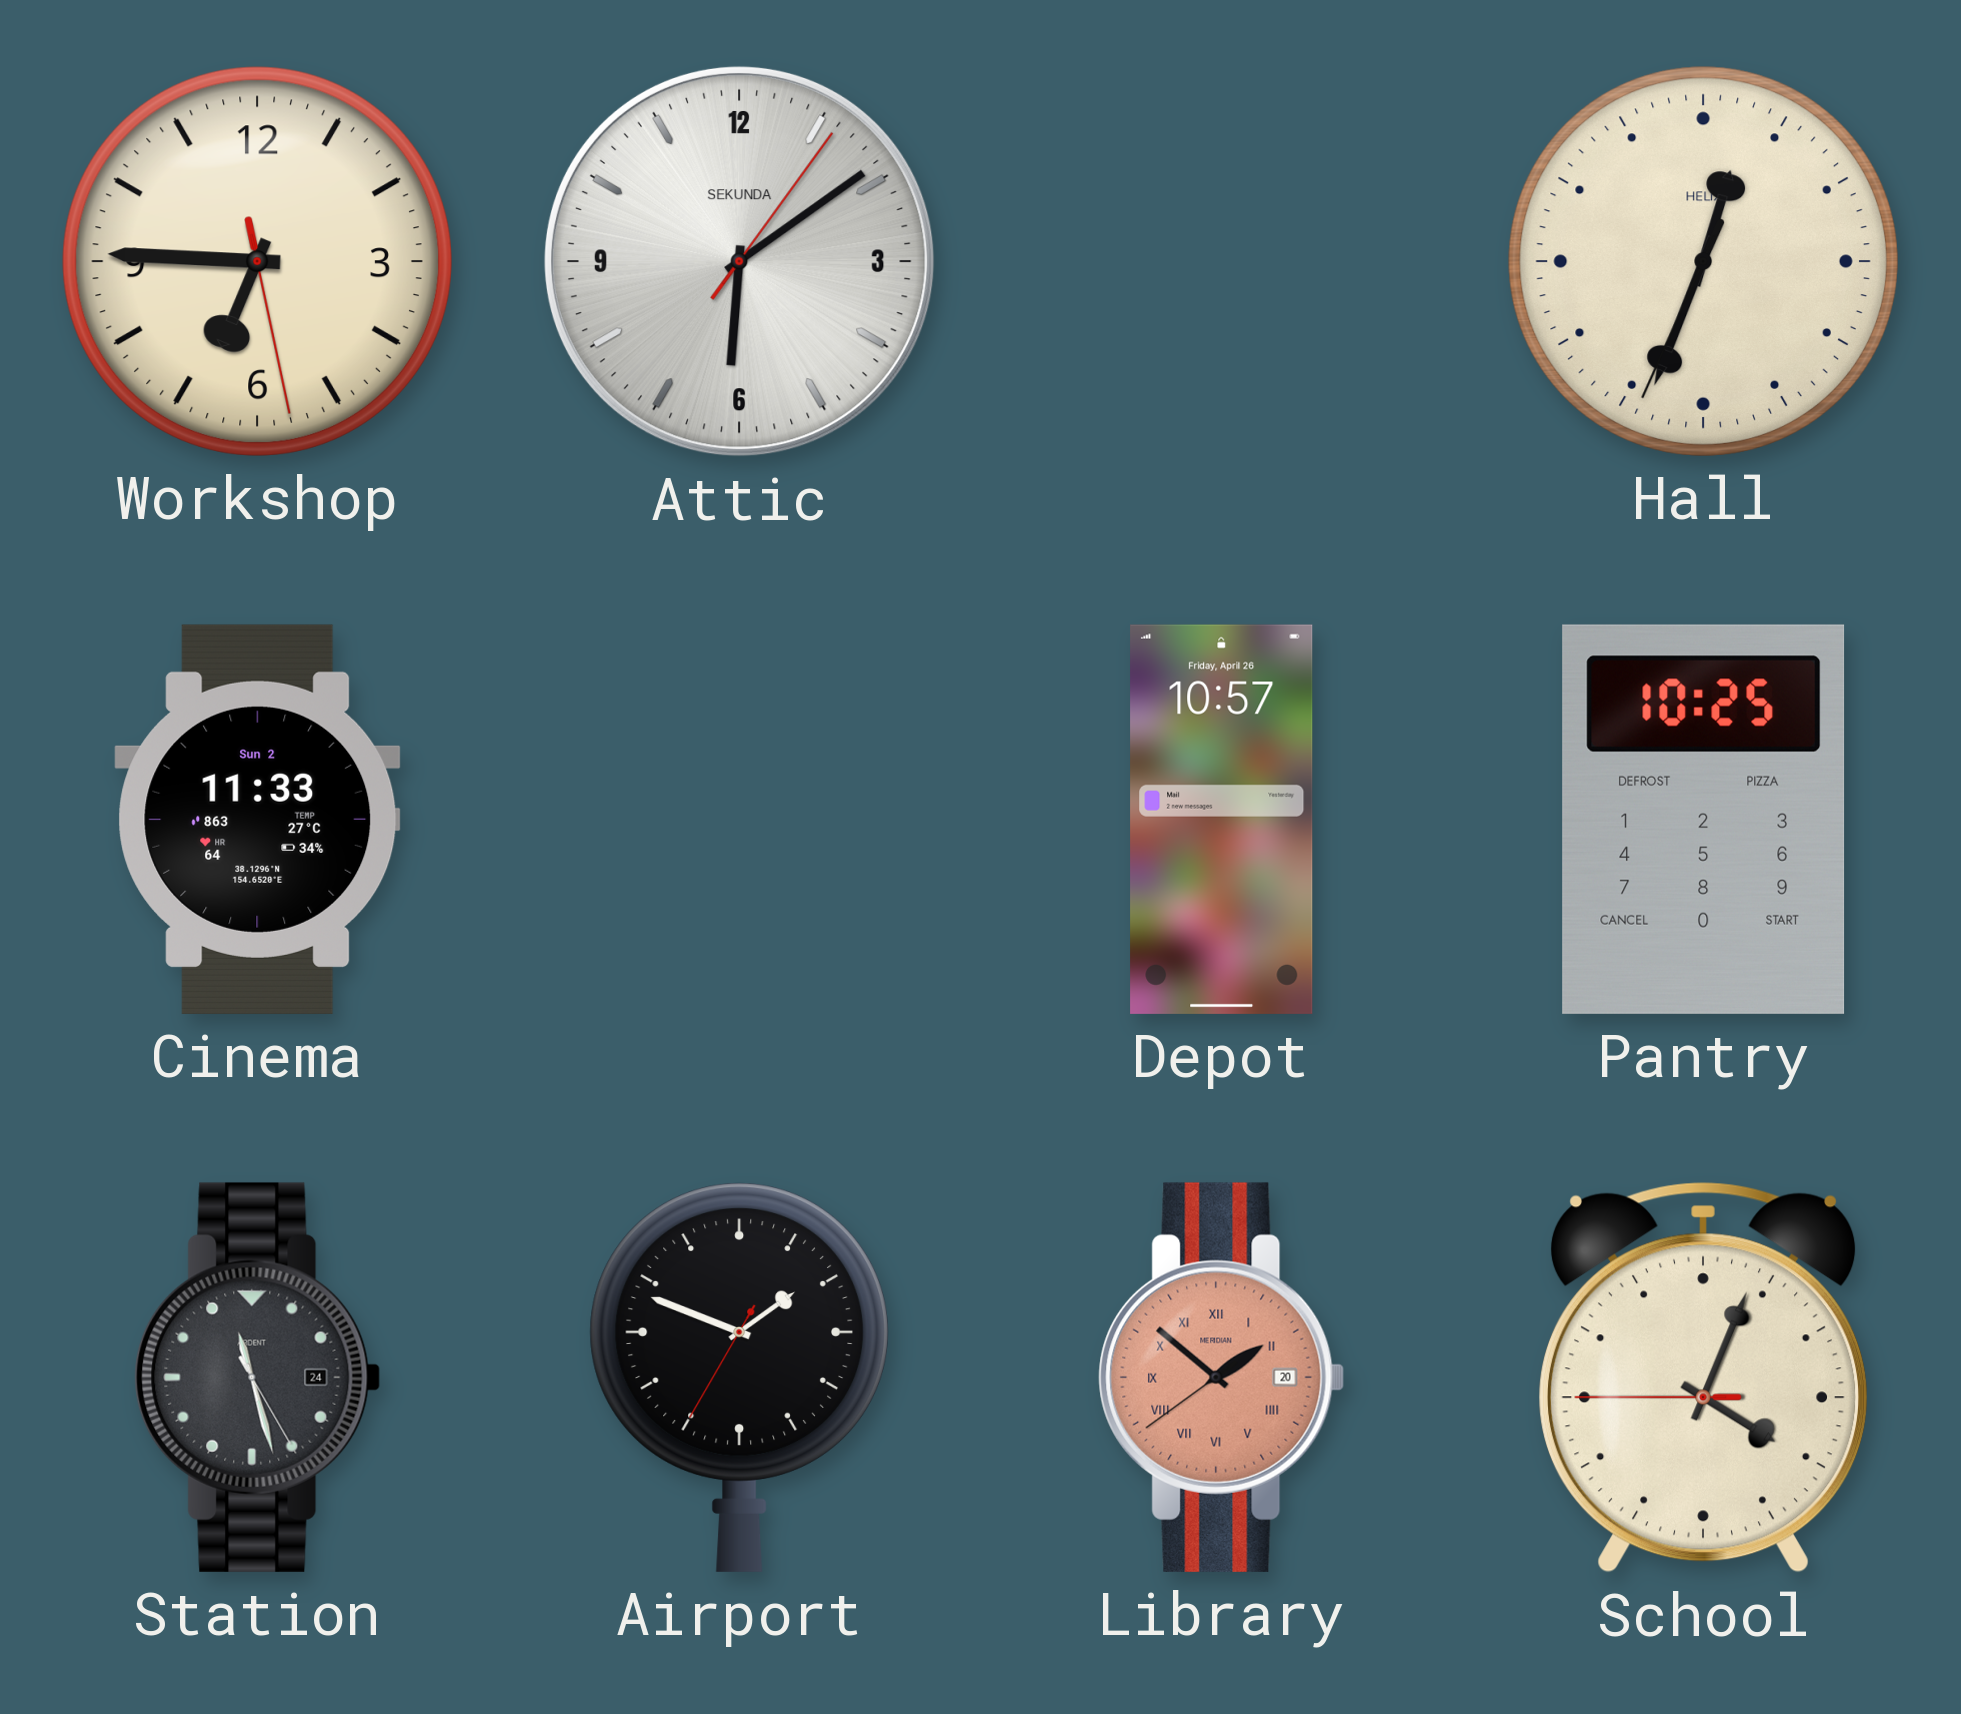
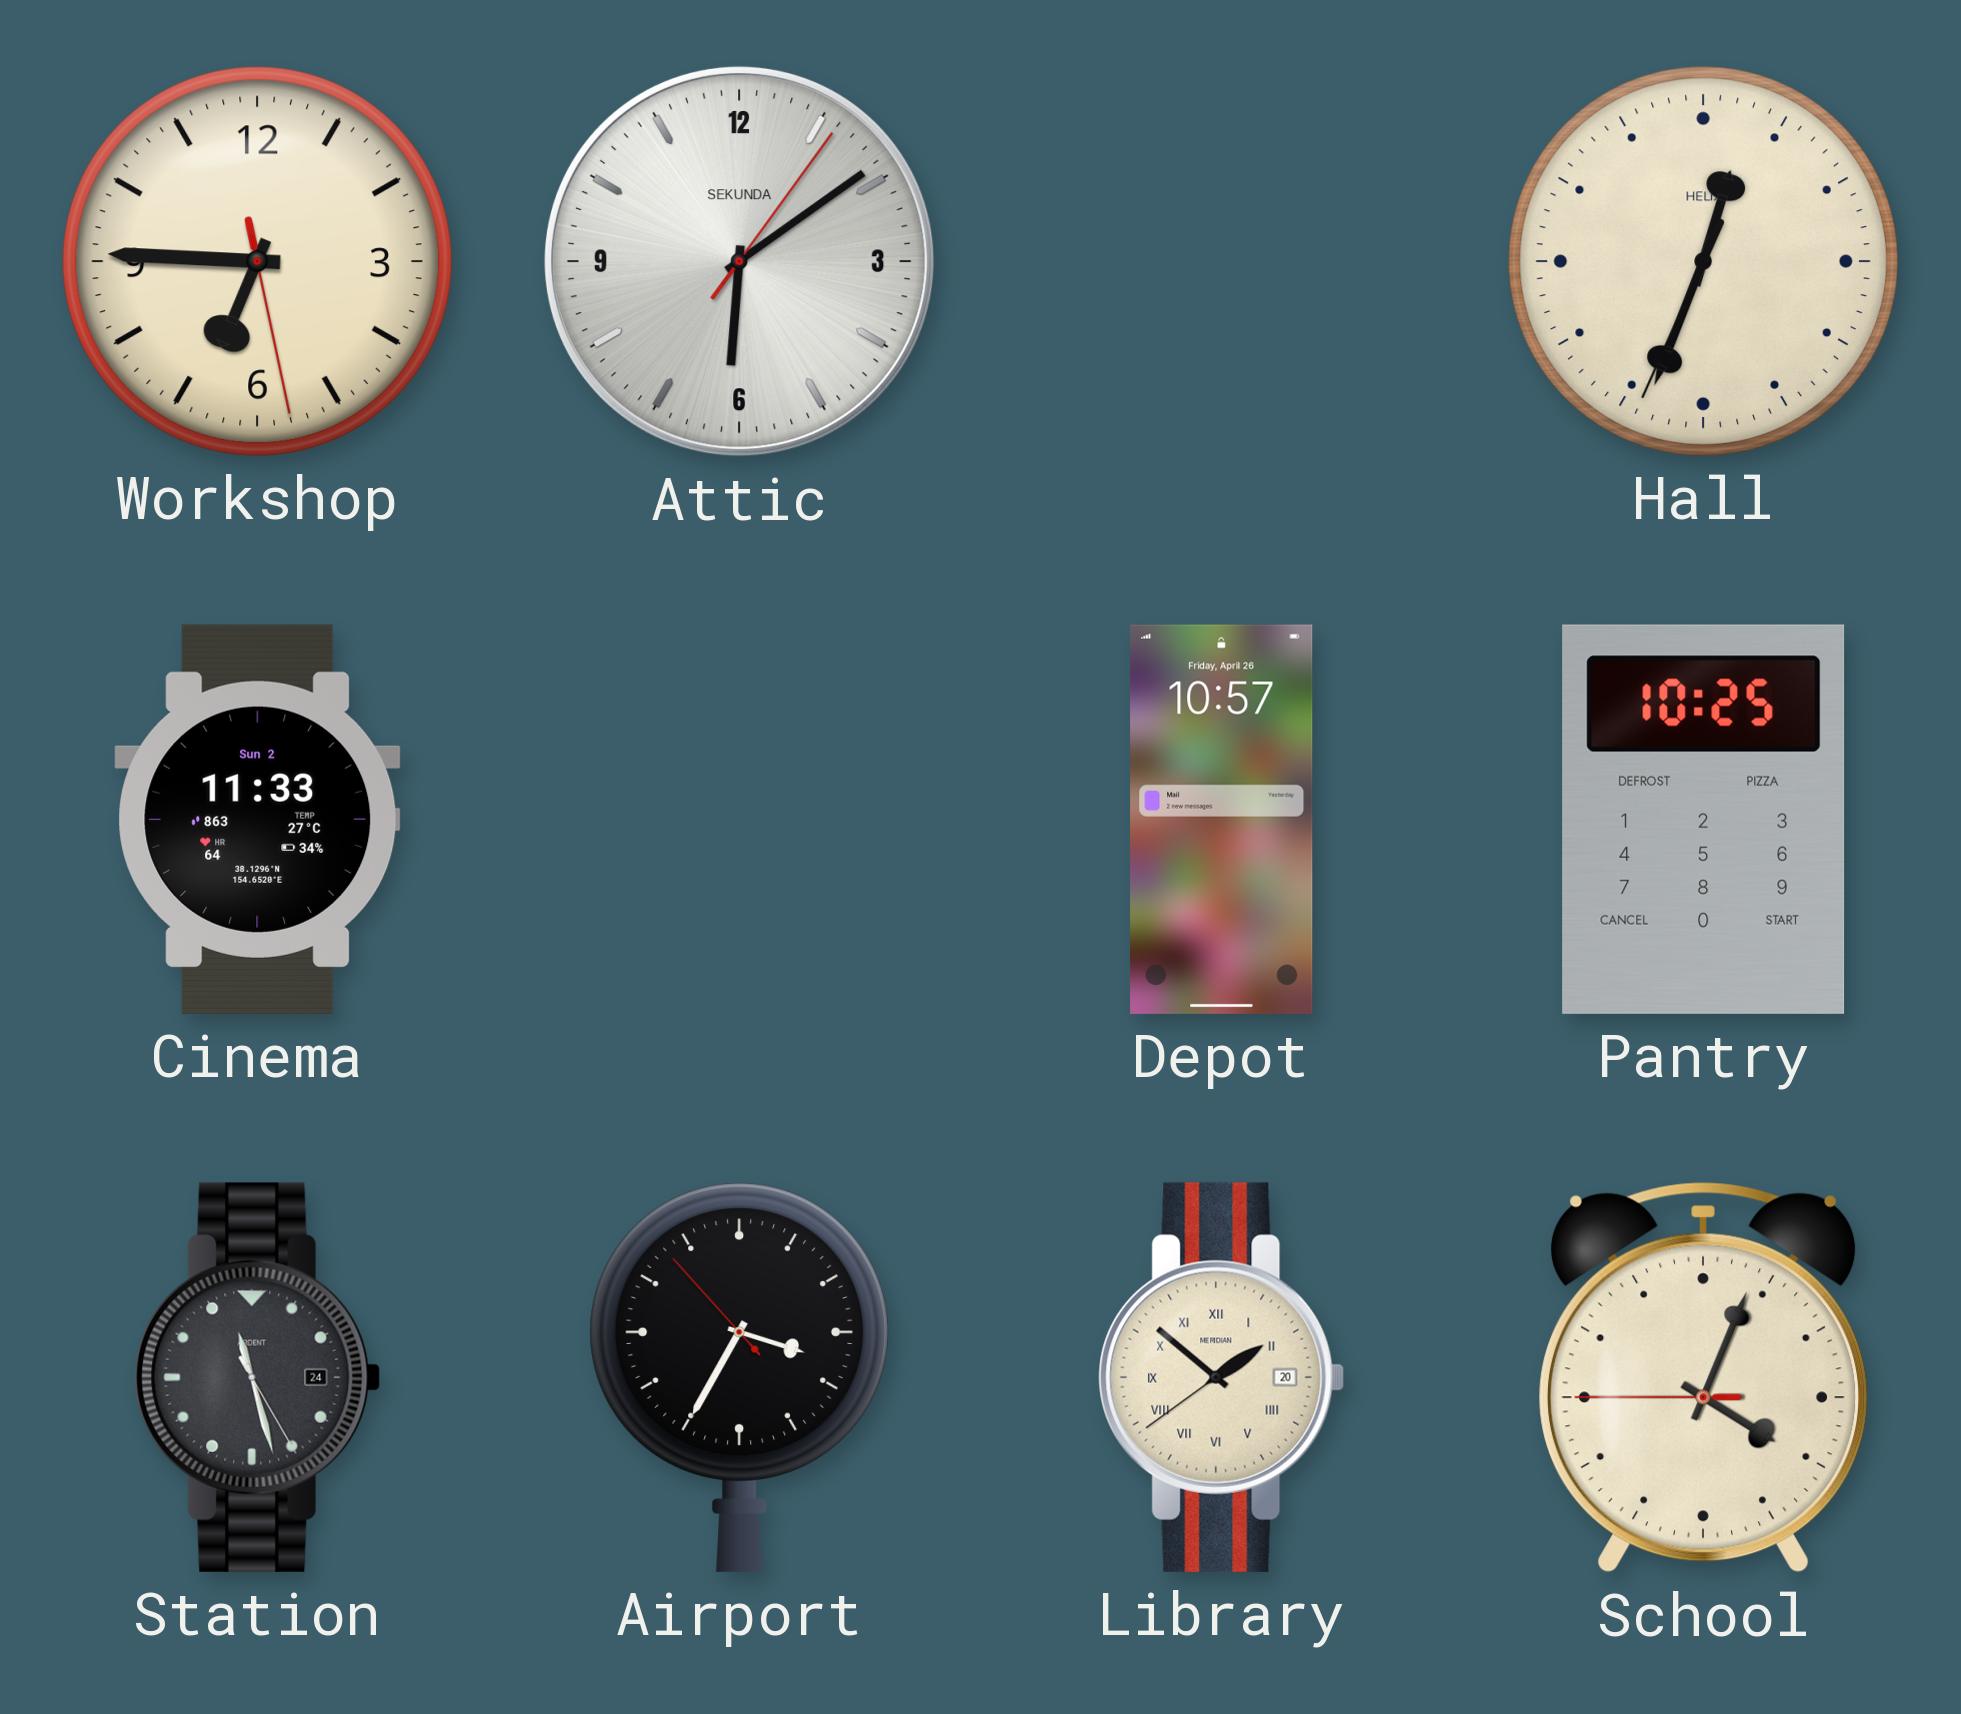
Airport: 1:48 -> 3:34 (739, 1377)
Library dial: salmon -> cream (1222, 1377)
